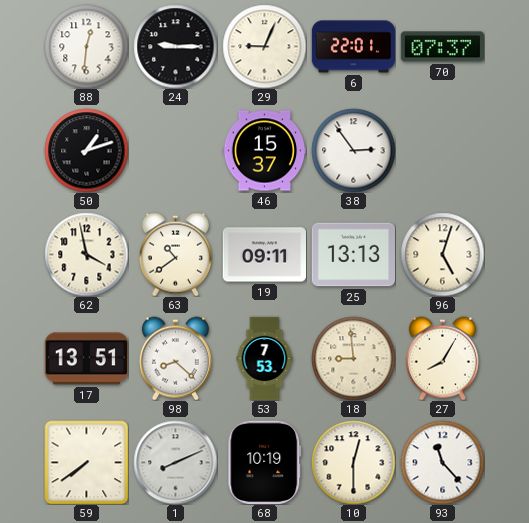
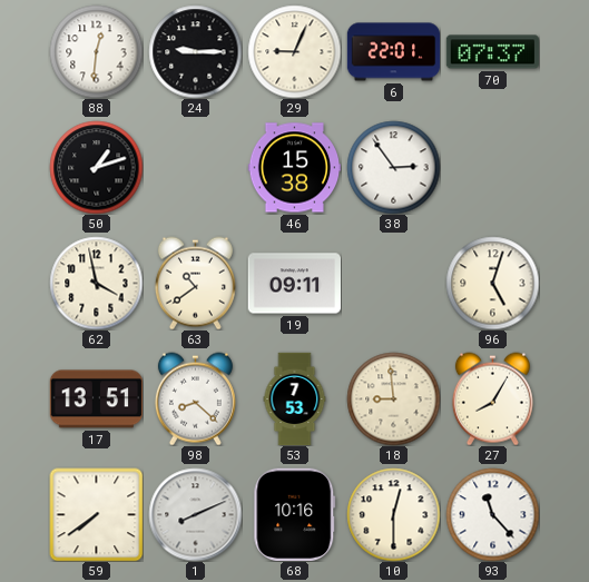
46: 15:37 -> 15:38 (294, 168)
25: 13:13 -> none (353, 255)
68: 10:19 -> 10:16 (295, 514)
